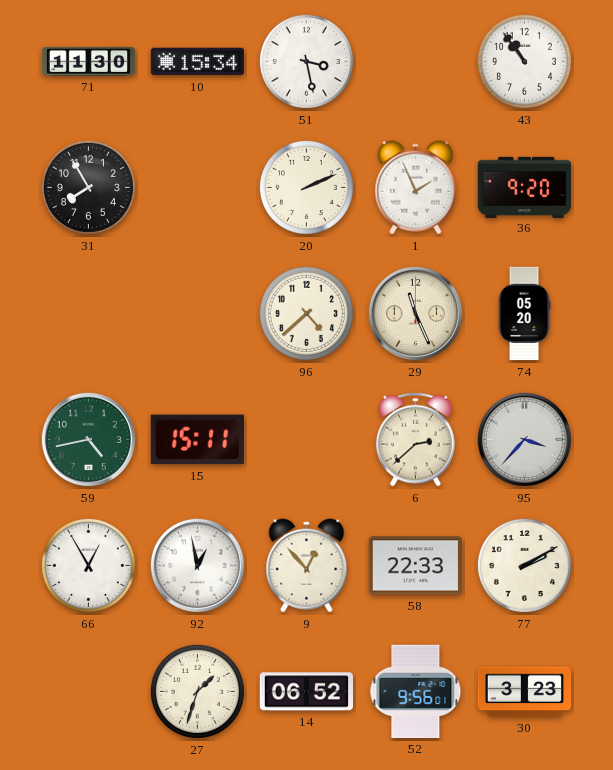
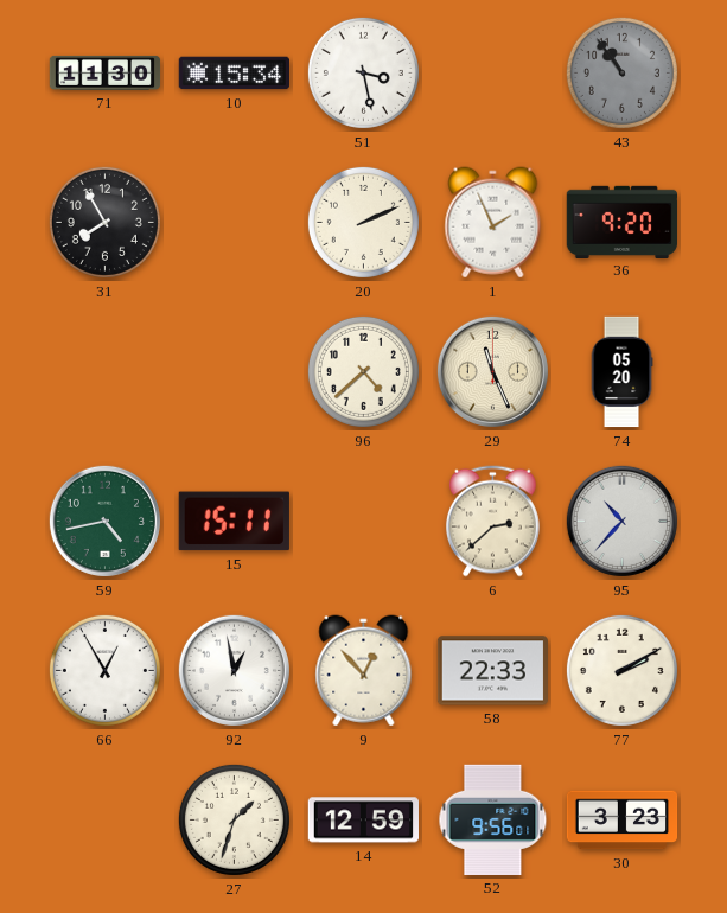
43 dial: white -> grey (621, 72)
95: 3:37 -> 10:37 (621, 521)
14: 06:52 -> 12:59 (363, 821)
